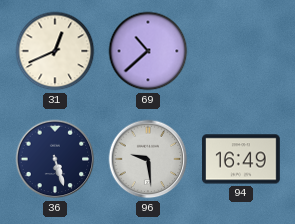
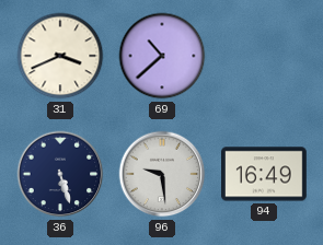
31: 12:41 -> 3:41 (60, 56)
